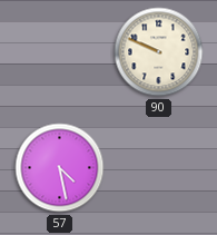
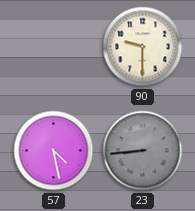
90: 9:49 -> 9:30 (143, 47)
23: none -> 8:44 (143, 151)
